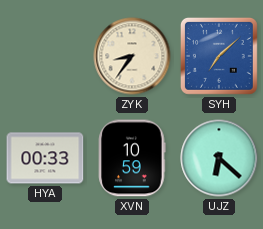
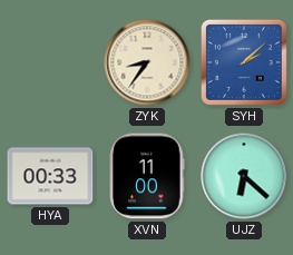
SYH: 7:08 -> 2:08 (244, 62)
XVN: 10:59 -> 11:00 (147, 176)
